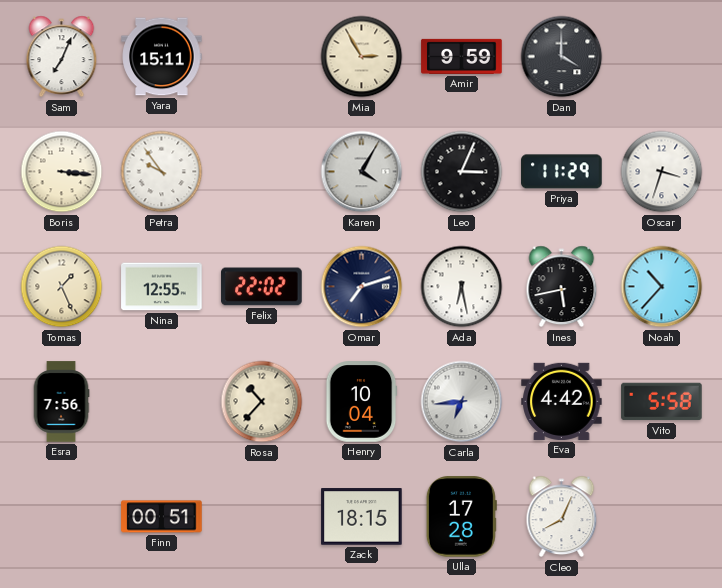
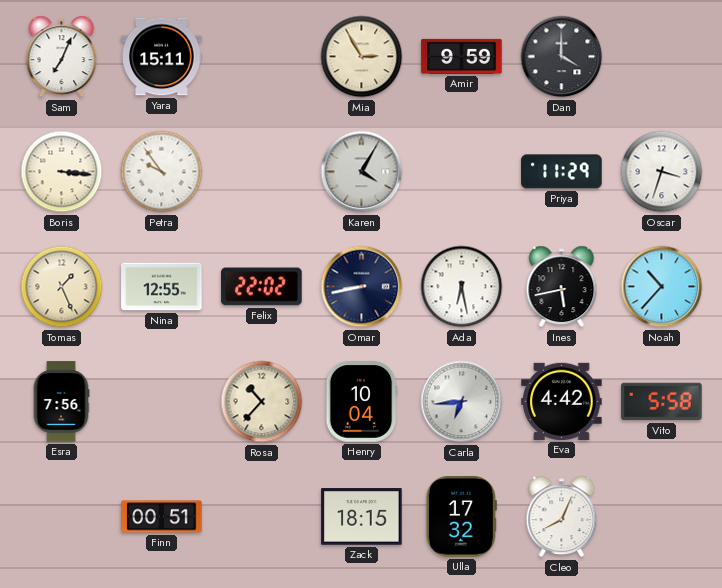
Leo: 3:04 -> none (462, 172)
Omar: 7:12 -> 8:43 (362, 287)
Ulla: 17:28 -> 17:32 (461, 517)
